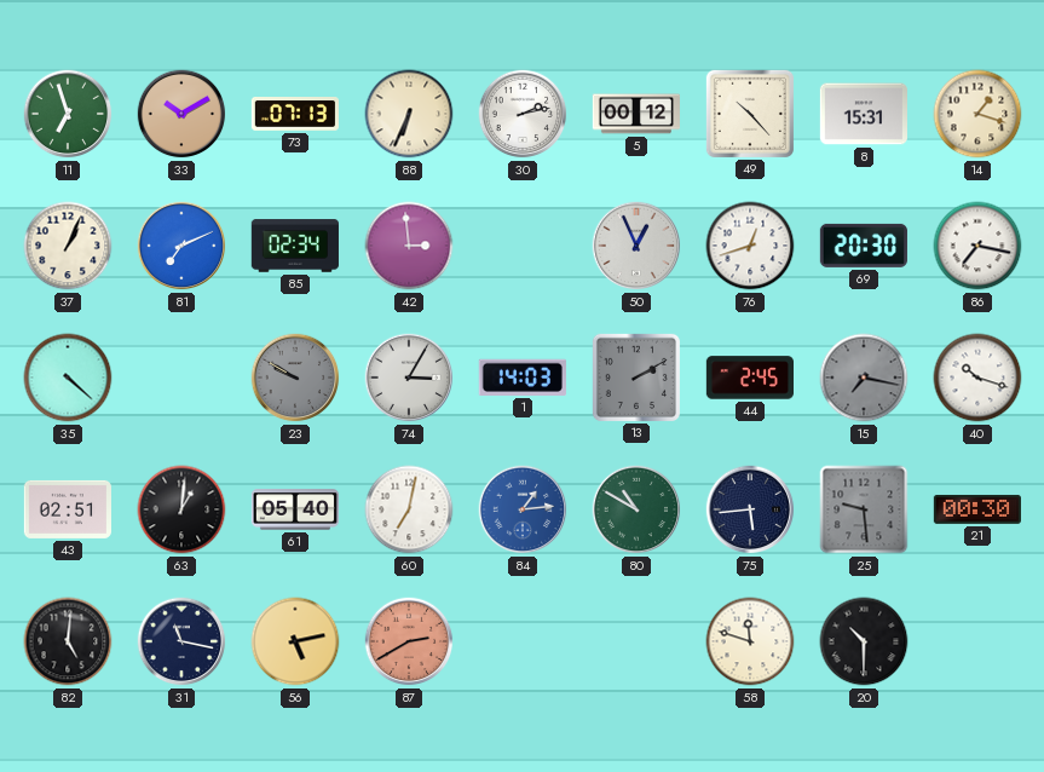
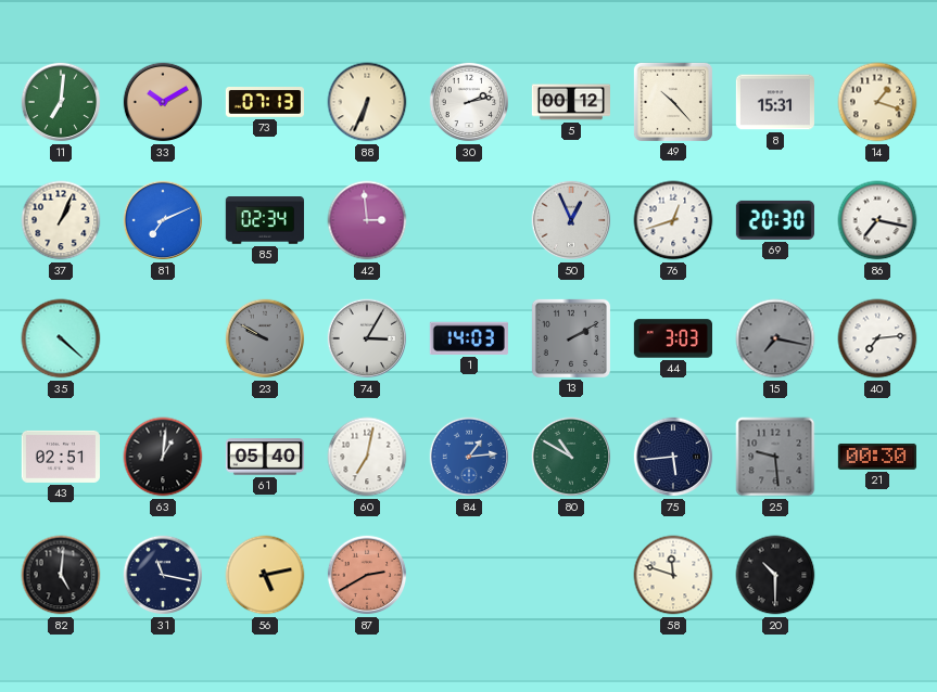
11: 6:57 -> 7:01 (61, 102)
44: 2:45 -> 3:03 (672, 338)
40: 10:18 -> 7:14 (877, 338)
